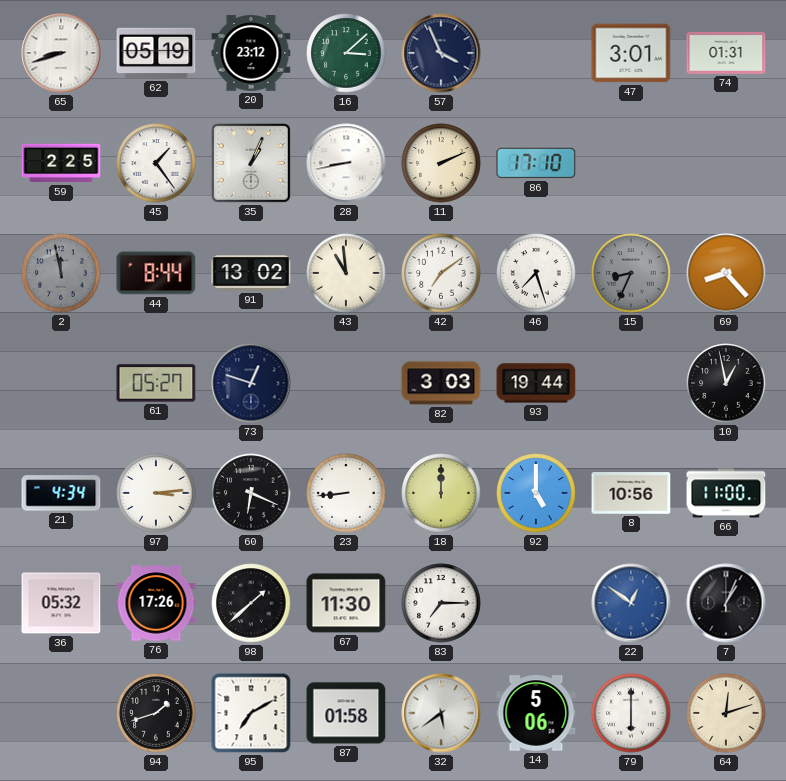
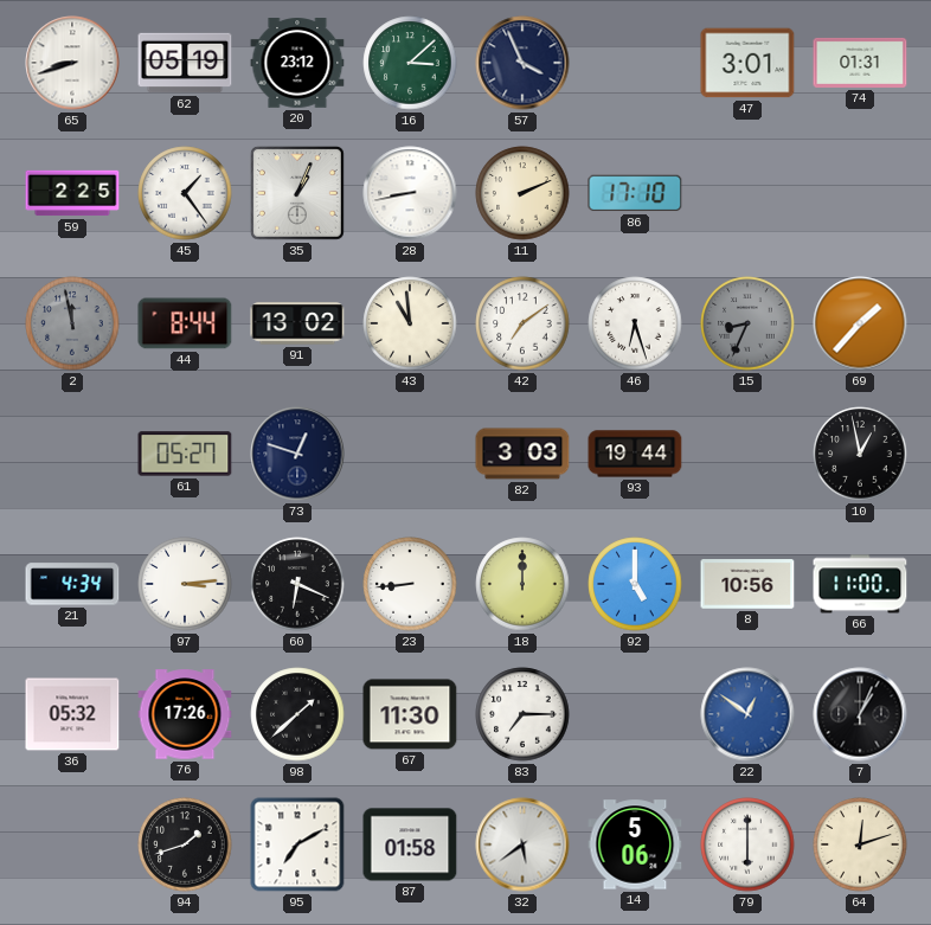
46: 7:27 -> 6:27 (635, 323)
69: 8:23 -> 1:37 (860, 323)
